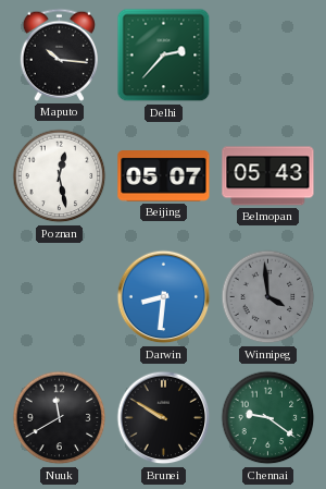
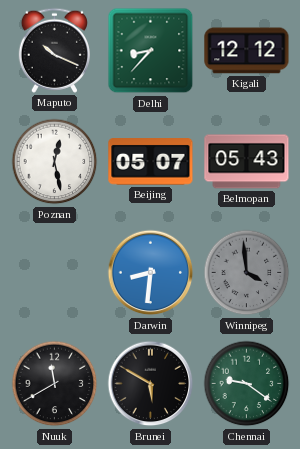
Maputo: 10:16 -> 10:19 (54, 50)
Delhi: 2:37 -> 8:37 (151, 51)
Kigali: none -> 12:12 (247, 51)
Brunei: 9:50 -> 5:50 (151, 384)
